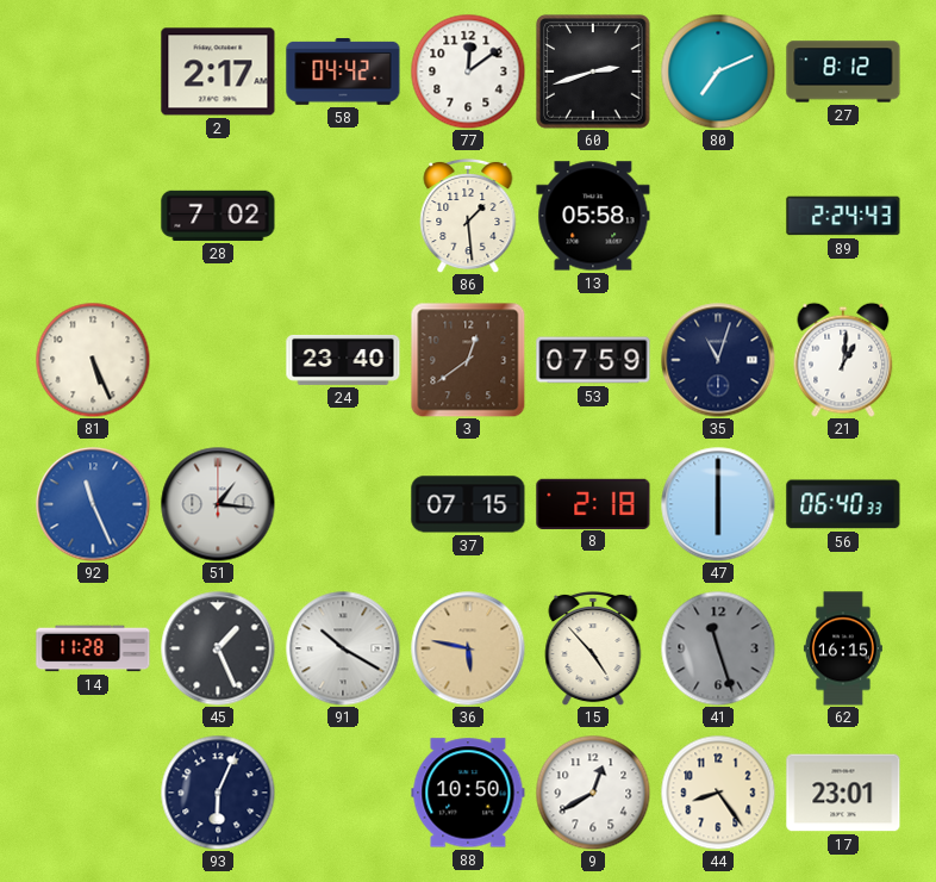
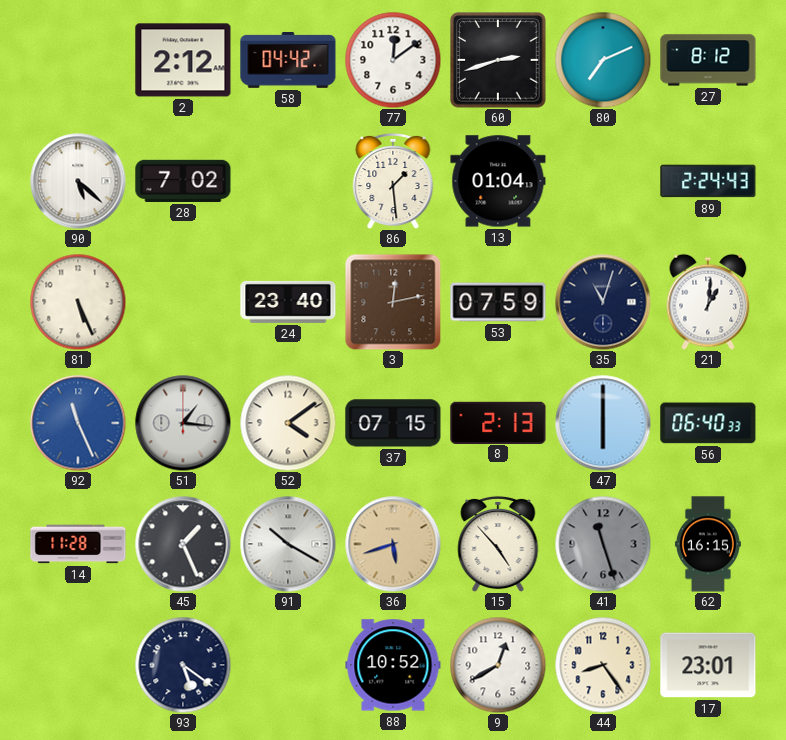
2: 2:17 -> 2:12 (183, 60)
90: none -> 5:22 (78, 181)
13: 05:58 -> 01:04 (498, 181)
3: 12:39 -> 12:13 (393, 302)
52: none -> 4:09 (288, 423)
8: 2:18 -> 2:13 (498, 422)
36: 5:47 -> 5:42 (393, 544)
93: 6:04 -> 5:21 (183, 665)
88: 10:50 -> 10:52 (393, 665)
